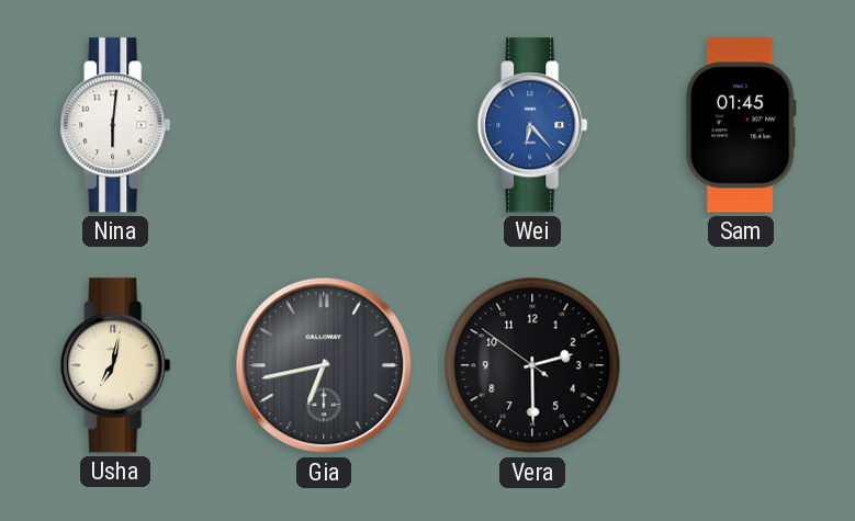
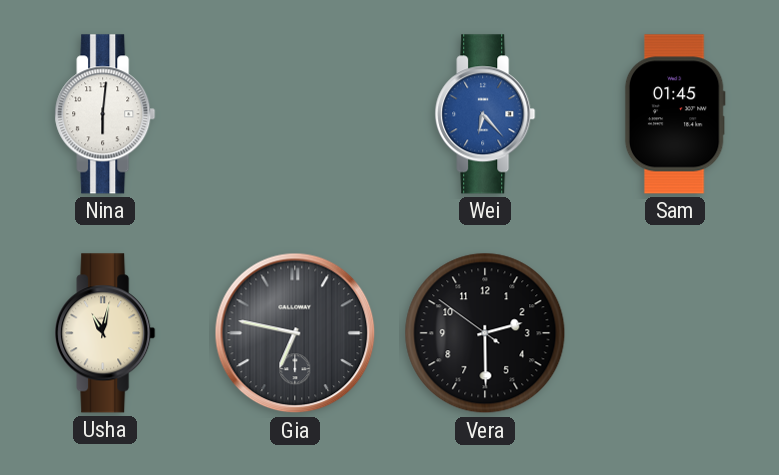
Usha: 7:02 -> 11:02 (105, 333)
Gia: 6:43 -> 6:47 (295, 333)
